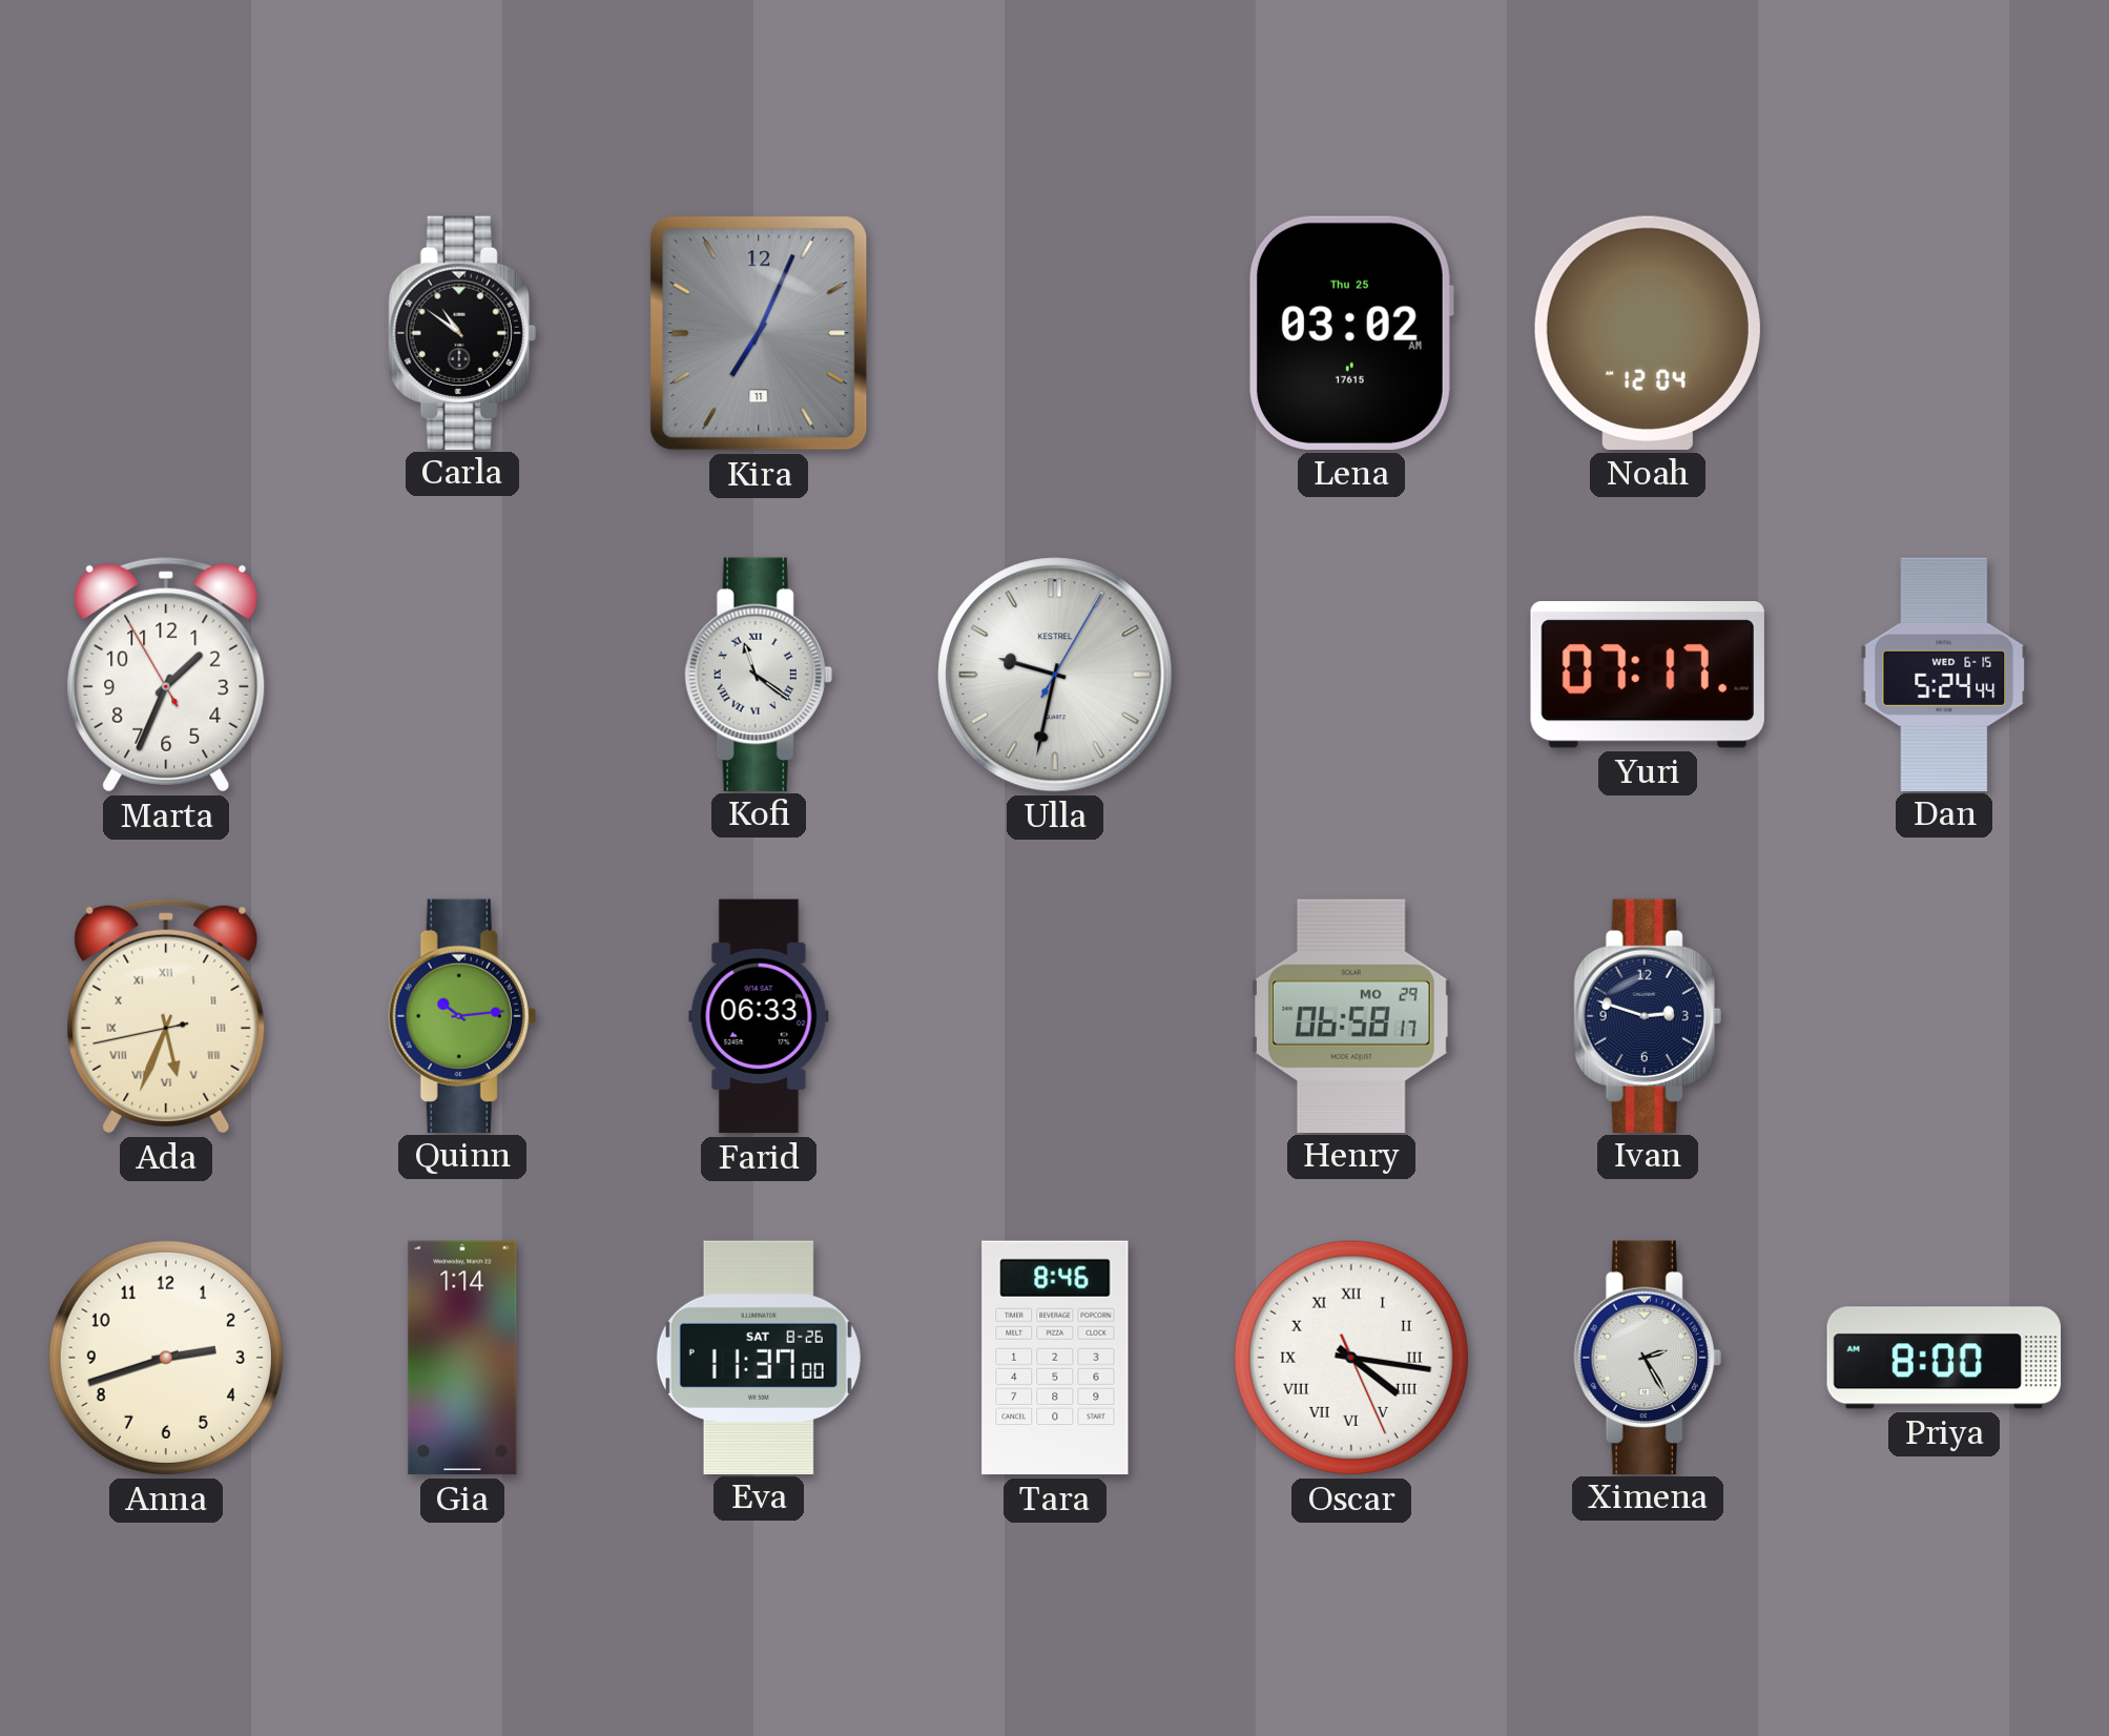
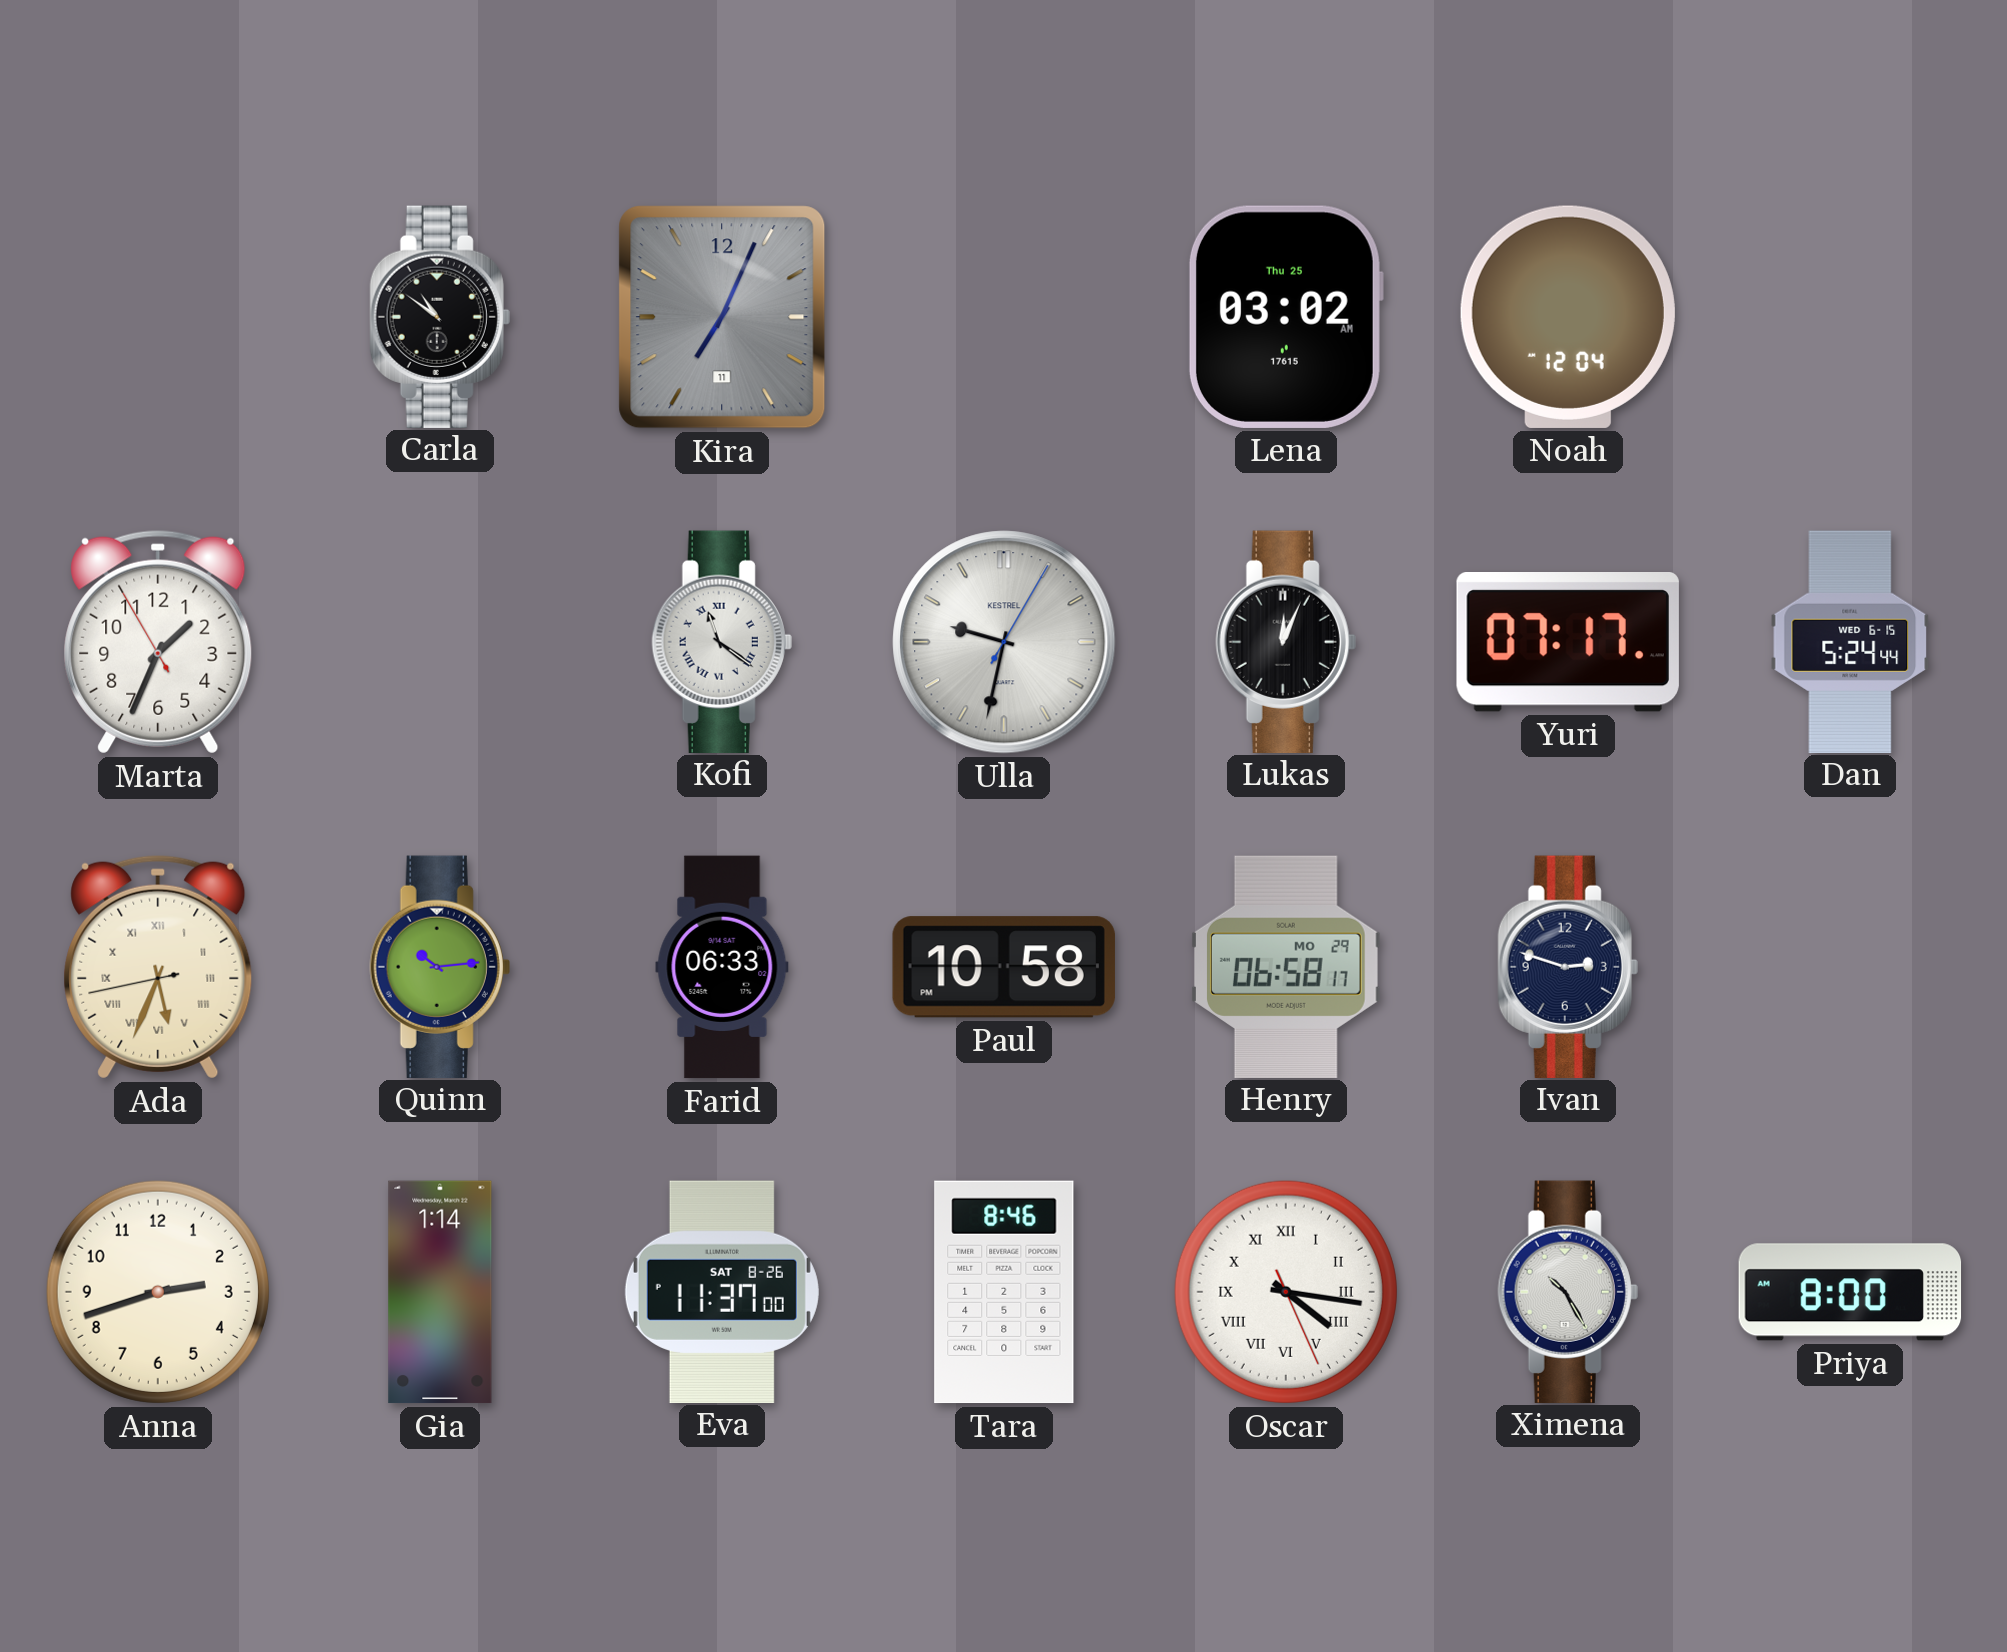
Lukas: none -> 12:04 (1286, 641)
Paul: none -> 10:58 (1004, 967)
Ximena: 2:25 -> 10:25 (1568, 1291)
